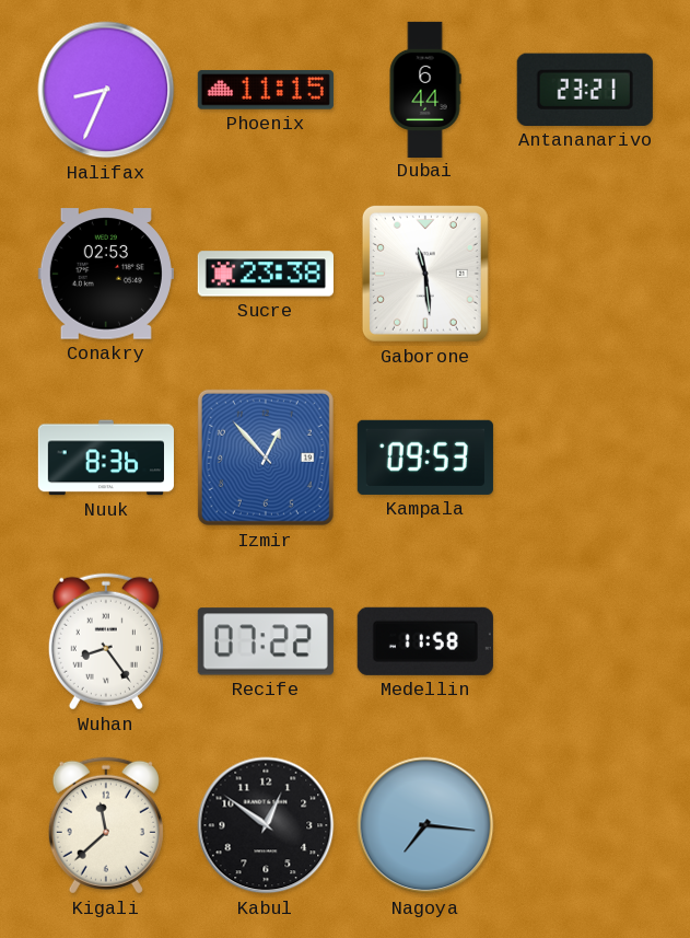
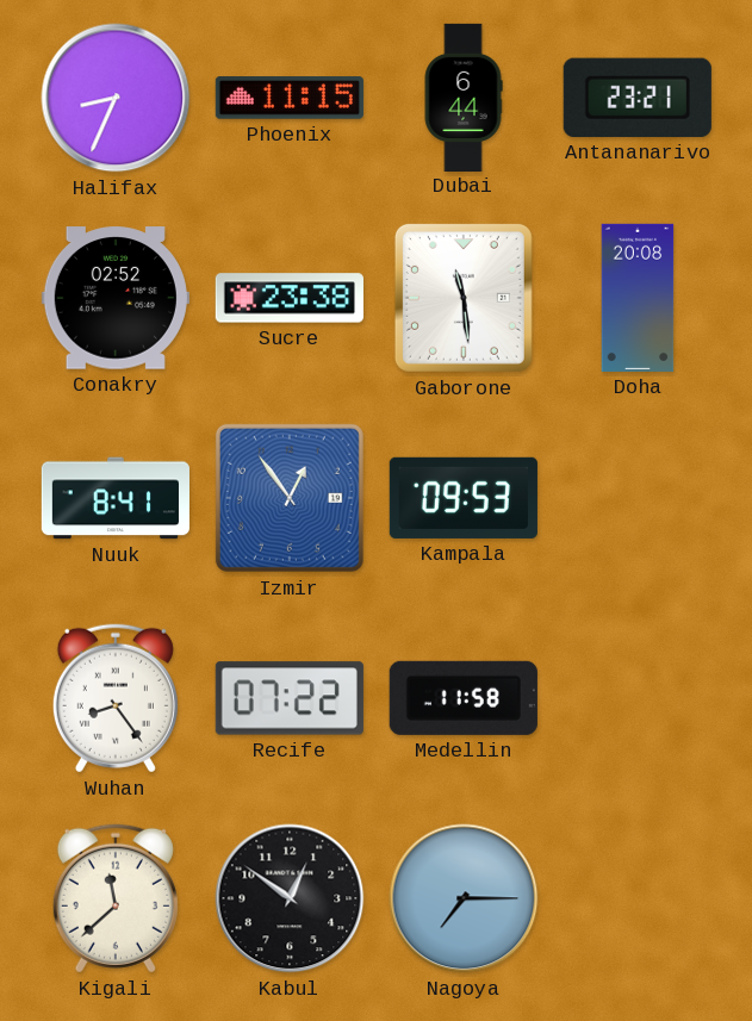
Conakry: 02:53 -> 02:52 (116, 298)
Doha: none -> 20:08 (638, 298)
Nuuk: 8:36 -> 8:41 (116, 498)
Izmir: 12:53 -> 12:54 (290, 498)
Nagoya: 7:16 -> 7:15 (464, 898)
